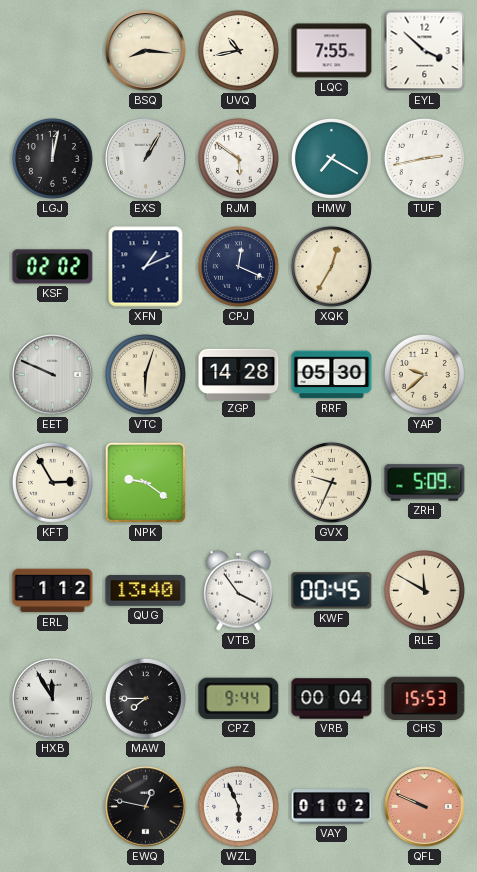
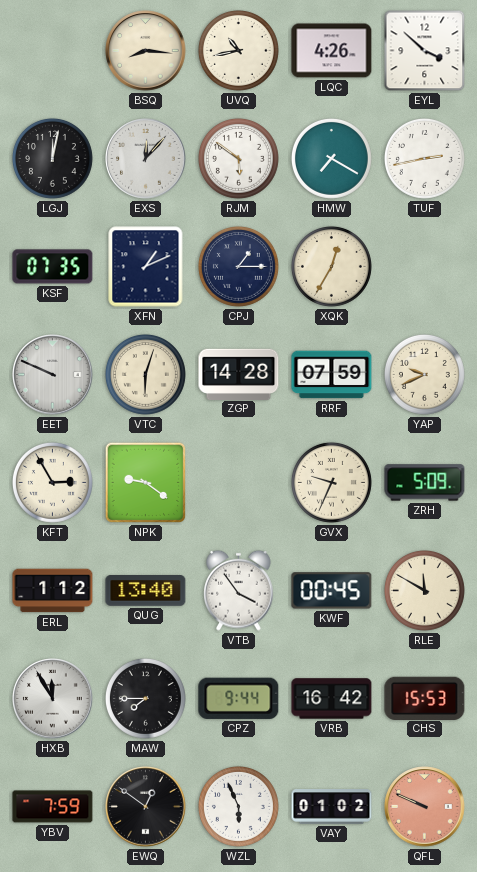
LQC: 7:55 -> 4:26 (332, 51)
EXS: 1:05 -> 12:07 (146, 159)
KSF: 02:02 -> 07:35 (53, 267)
CPJ: 12:19 -> 1:15 (238, 266)
RRF: 05:30 -> 07:59 (332, 375)
YAP: 9:38 -> 9:41 (424, 374)
VRB: 00:04 -> 16:42 (332, 699)
YBV: none -> 7:59 (53, 807)
EWQ: 12:47 -> 12:51 (146, 807)
